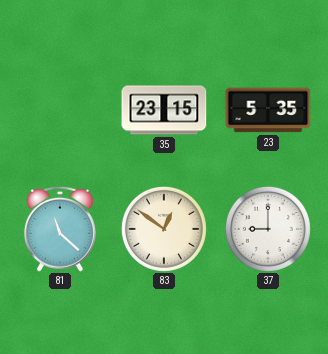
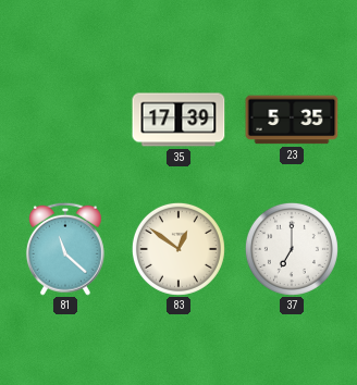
35: 23:15 -> 17:39 (178, 120)
37: 9:00 -> 7:00 (292, 249)
